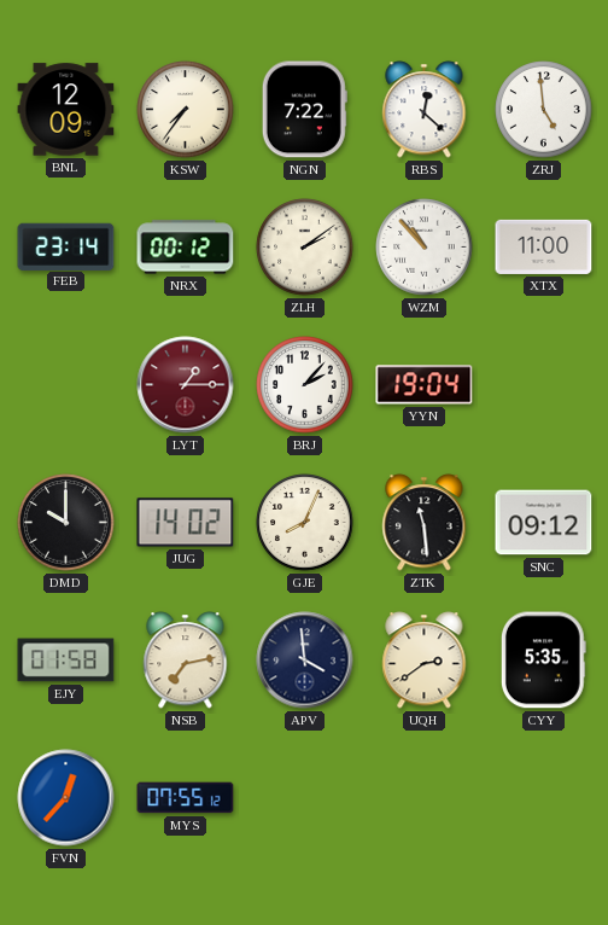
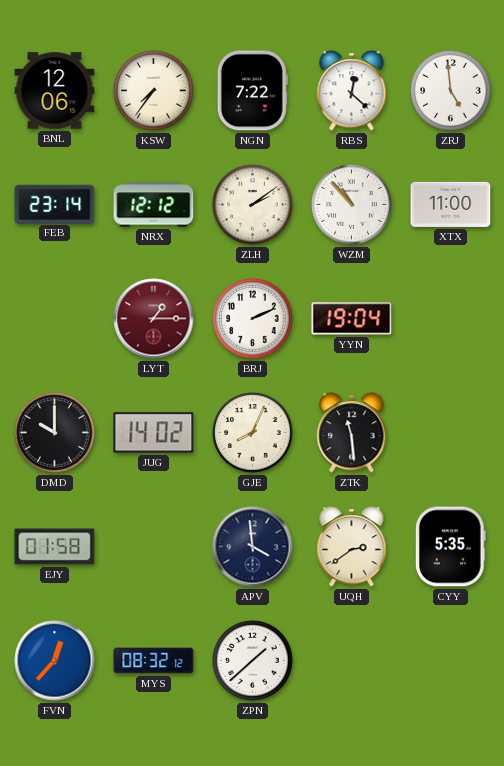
BNL: 12:09 -> 12:06 (55, 91)
NRX: 00:12 -> 12:12 (154, 205)
BRJ: 2:07 -> 2:11 (253, 319)
SNC: 09:12 -> none (544, 523)
NSB: 7:13 -> none (186, 661)
MYS: 07:55 -> 08:32 (154, 661)
ZPN: none -> 1:38 (253, 661)
